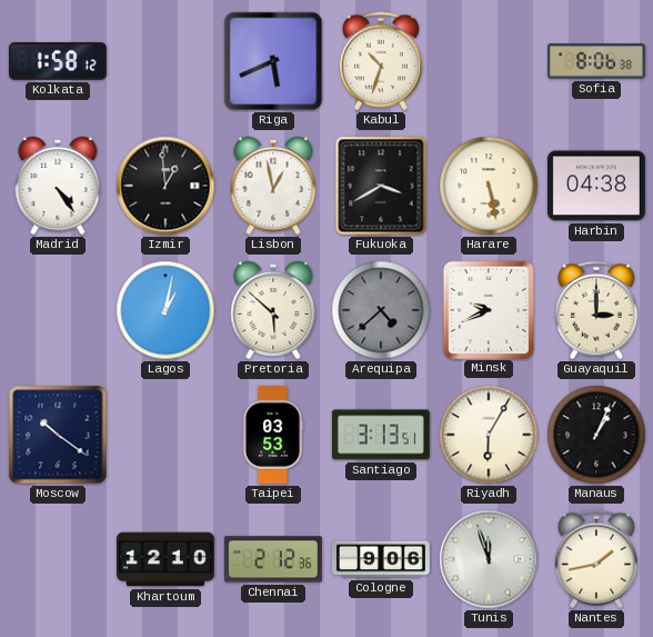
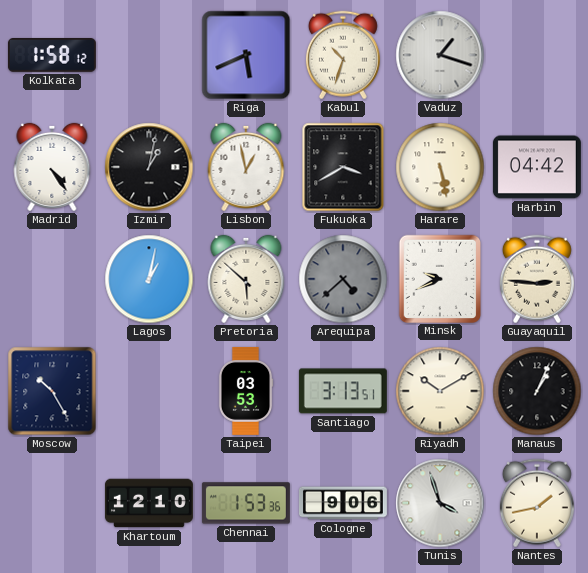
Vaduz: none -> 1:18 (440, 55)
Sofia: 8:06 -> none (596, 61)
Izmir: 12:59 -> 1:02 (149, 167)
Harbin: 04:38 -> 04:42 (537, 167)
Guayaquil: 3:00 -> 2:46 (537, 279)
Moscow: 10:21 -> 10:25 (52, 391)
Riyadh: 6:05 -> 10:10 (440, 391)
Chennai: 2:12 -> 1:53 (246, 503)
Tunis: 11:57 -> 3:57 (440, 503)
